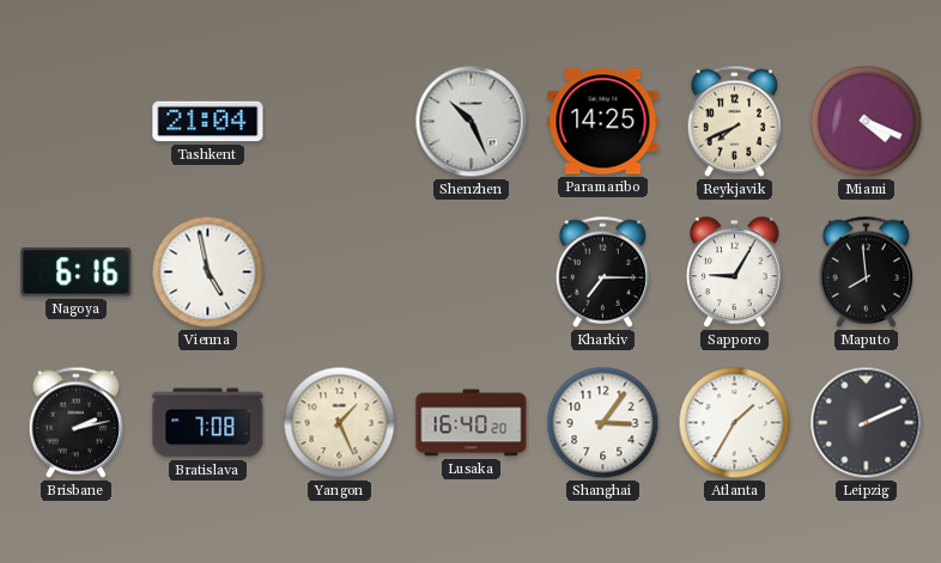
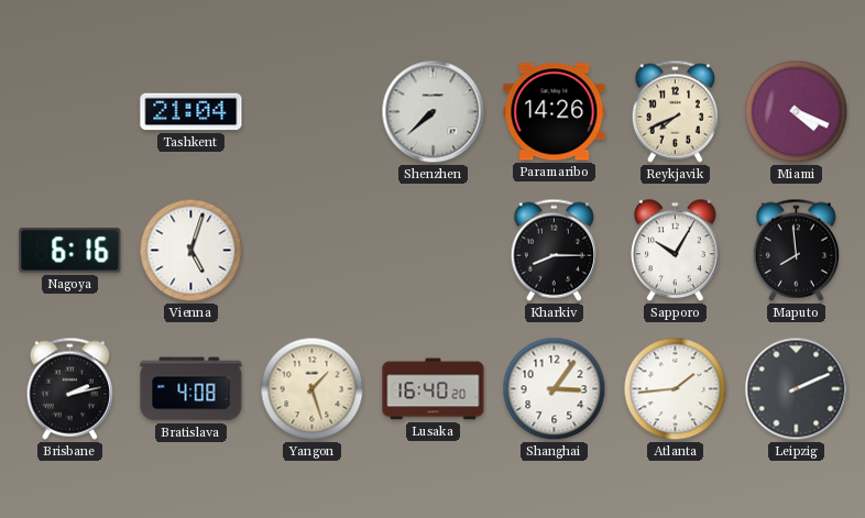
Shenzhen: 10:26 -> 7:38 (434, 112)
Paramaribo: 14:25 -> 14:26 (555, 112)
Vienna: 4:58 -> 5:03 (191, 251)
Kharkiv: 7:15 -> 8:15 (554, 250)
Sapporo: 9:05 -> 10:05 (676, 251)
Bratislava: 7:08 -> 4:08 (191, 389)
Yangon: 1:26 -> 1:27 (313, 389)
Atlanta: 1:35 -> 1:44 (676, 389)
